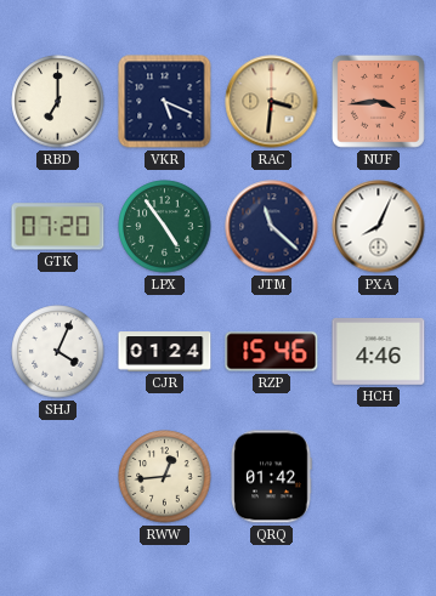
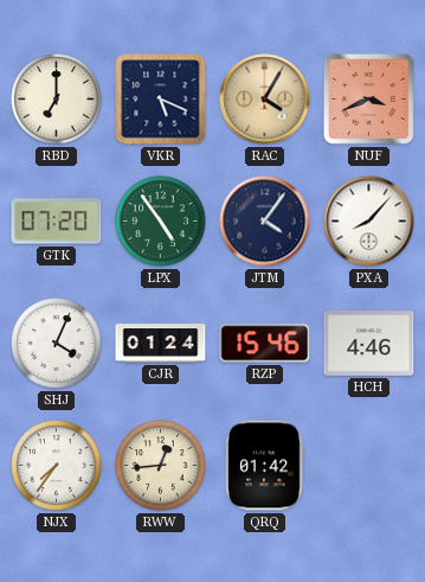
RAC: 3:31 -> 4:05 (265, 100)
NUF: 3:44 -> 3:41 (369, 100)
JTM: 11:22 -> 4:06 (265, 222)
PXA: 8:04 -> 8:07 (369, 222)
NJX: none -> 7:36 (57, 466)
